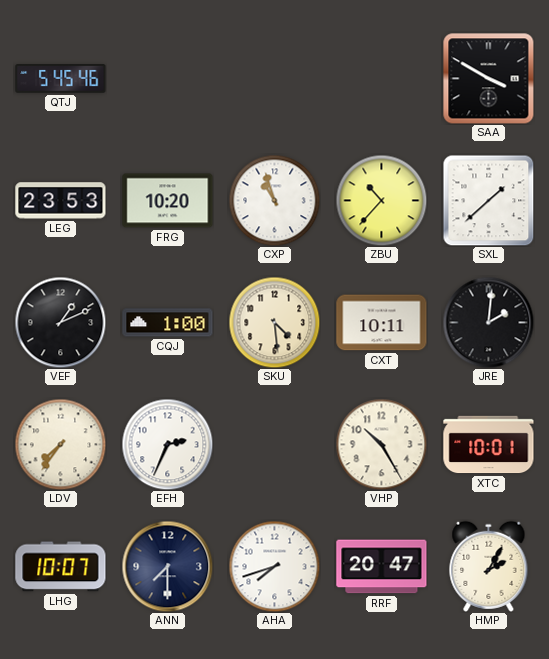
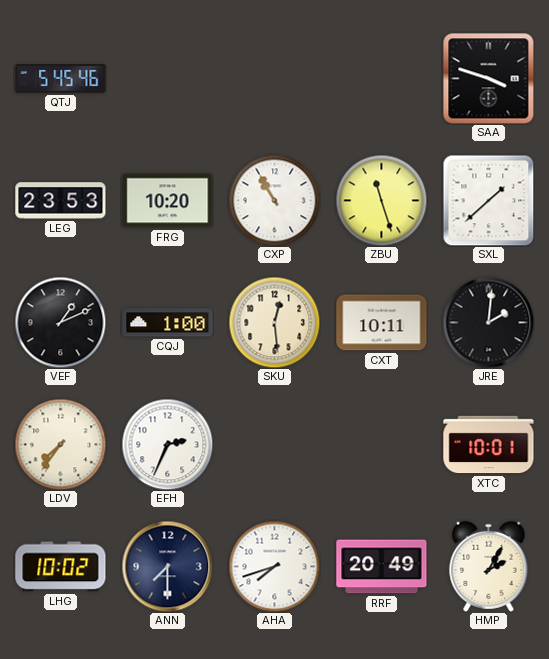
SAA: 3:50 -> 3:48 (488, 78)
CXP: 10:57 -> 10:55 (274, 200)
ZBU: 10:37 -> 11:27 (381, 200)
SKU: 4:29 -> 12:29 (274, 322)
VHP: 10:25 -> none (381, 444)
LHG: 10:07 -> 10:02 (61, 567)
RRF: 20:47 -> 20:49 (382, 567)
